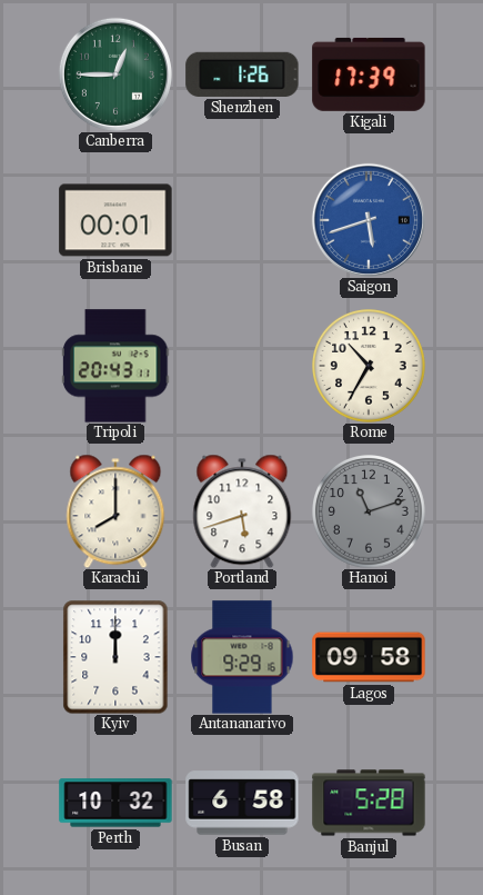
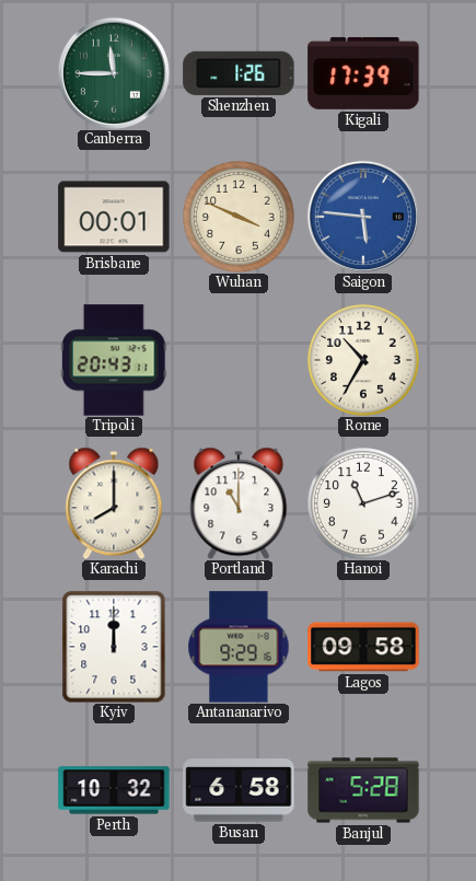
Canberra: 12:45 -> 11:45 (114, 73)
Wuhan: none -> 3:49 (240, 218)
Saigon: 5:42 -> 5:46 (363, 217)
Portland: 5:42 -> 11:00 (239, 503)
Hanoi dial: grey -> white (364, 505)
